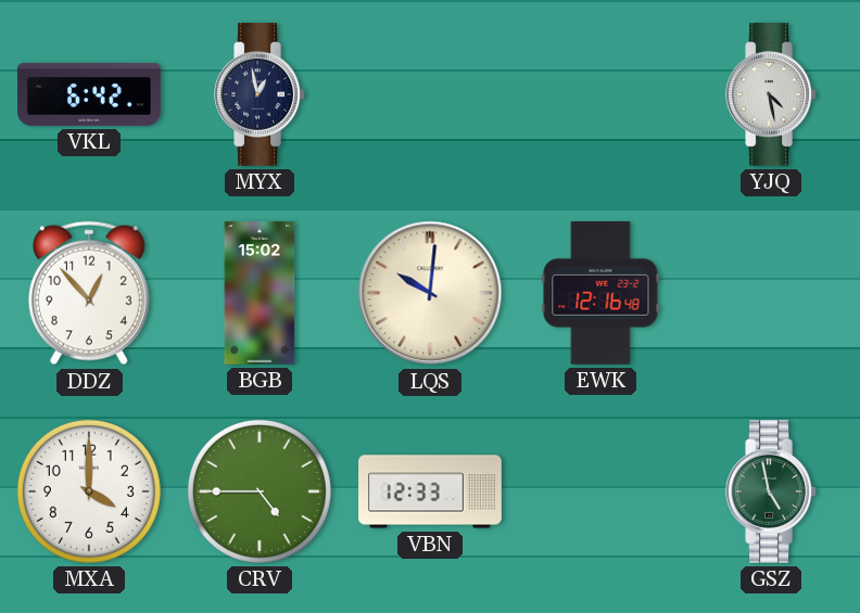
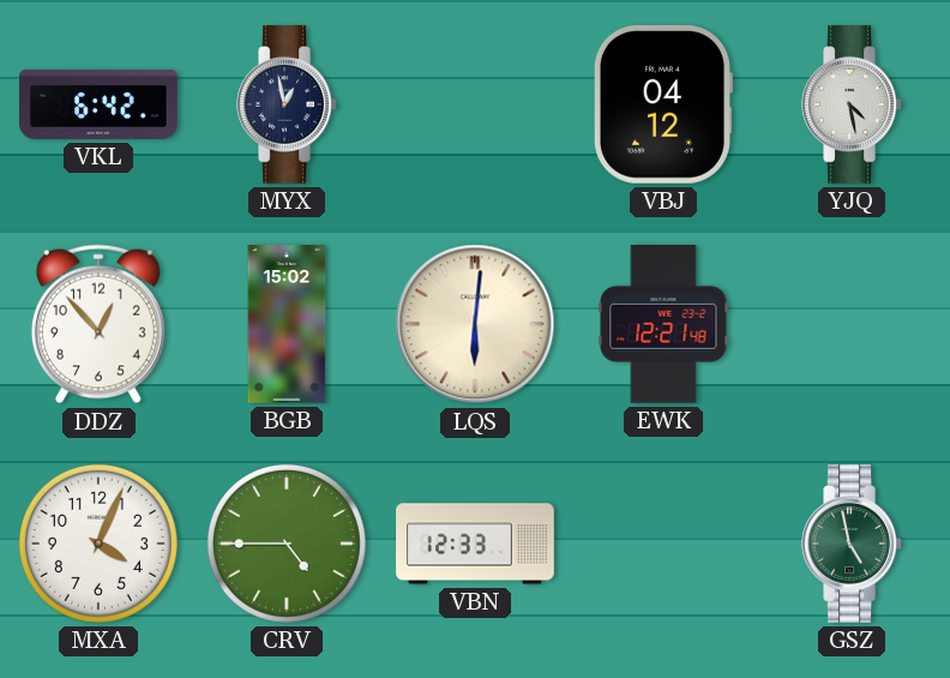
VBJ: none -> 04:12 (662, 104)
LQS: 10:01 -> 6:01 (475, 324)
EWK: 12:16 -> 12:21 (663, 325)
MXA: 4:00 -> 4:04 (98, 544)
